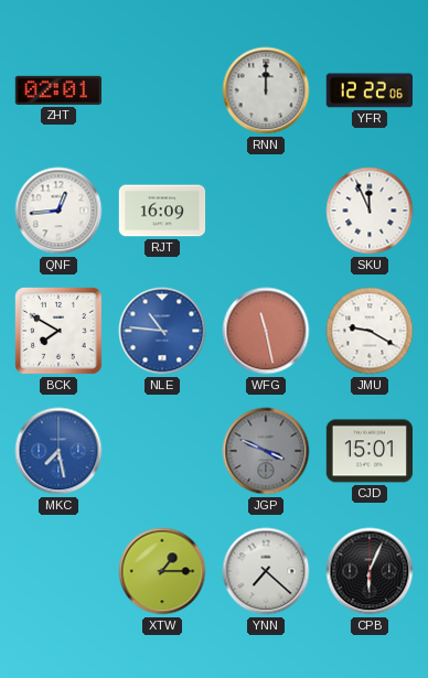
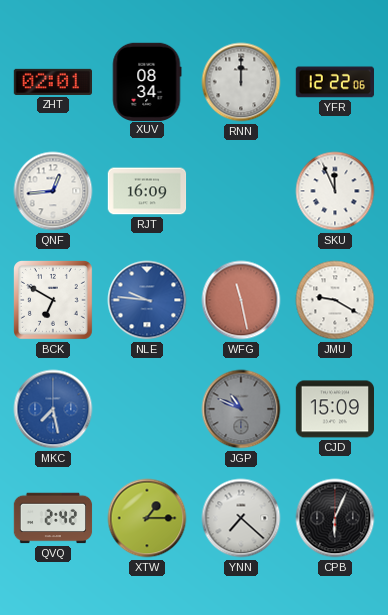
XUV: none -> 08:34 (147, 81)
BCK: 7:50 -> 6:50 (54, 301)
NLE: 10:46 -> 9:46 (147, 300)
JGP: 3:49 -> 10:49 (241, 409)
CJD: 15:01 -> 15:09 (335, 409)
QVQ: none -> 2:42 (53, 518)
